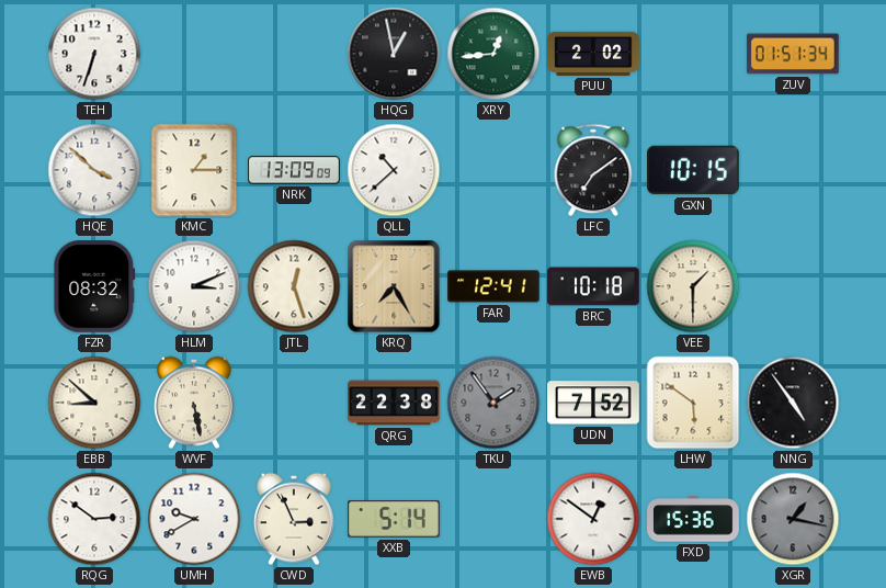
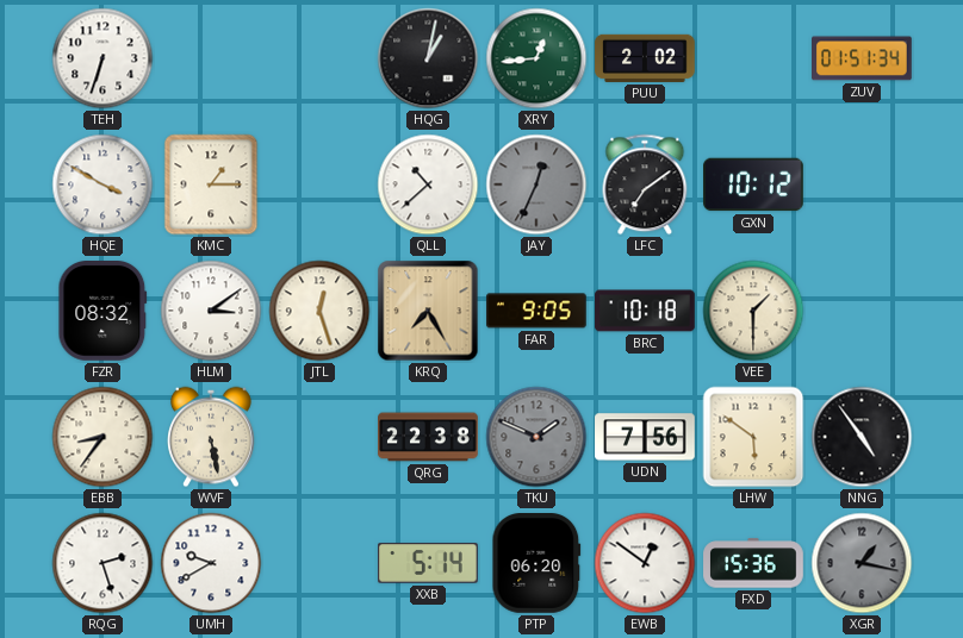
HQG: 12:58 -> 1:02 (428, 58)
HQE: 3:52 -> 3:50 (102, 184)
NRK: 13:09 -> none (294, 170)
JAY: none -> 12:34 (536, 184)
GXN: 10:15 -> 10:12 (754, 184)
HLM: 3:11 -> 3:09 (211, 311)
FAR: 12:41 -> 9:05 (538, 311)
EBB: 8:52 -> 8:36 (102, 437)
TKU: 1:54 -> 1:49 (536, 437)
UDN: 7:52 -> 7:56 (645, 437)
RQG: 2:51 -> 2:27 (102, 563)
CWD: 2:56 -> none (295, 519)
PTP: none -> 06:20 (536, 564)
